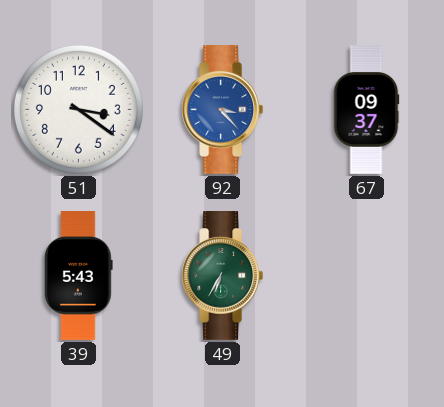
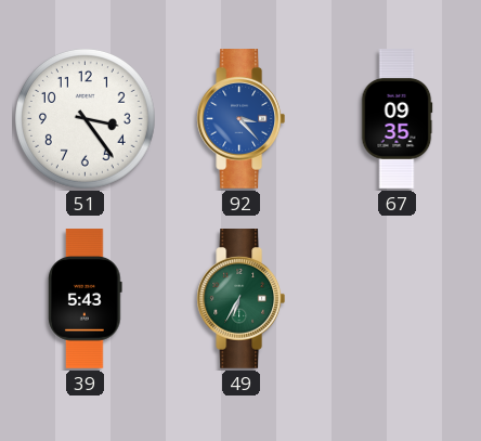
51: 3:21 -> 3:24 (84, 118)
67: 09:37 -> 09:35 (396, 119)
